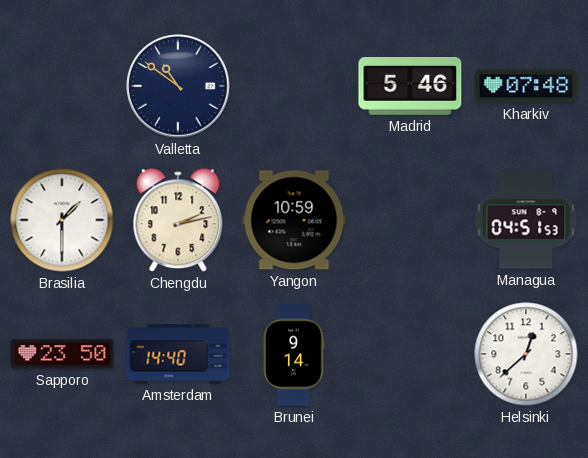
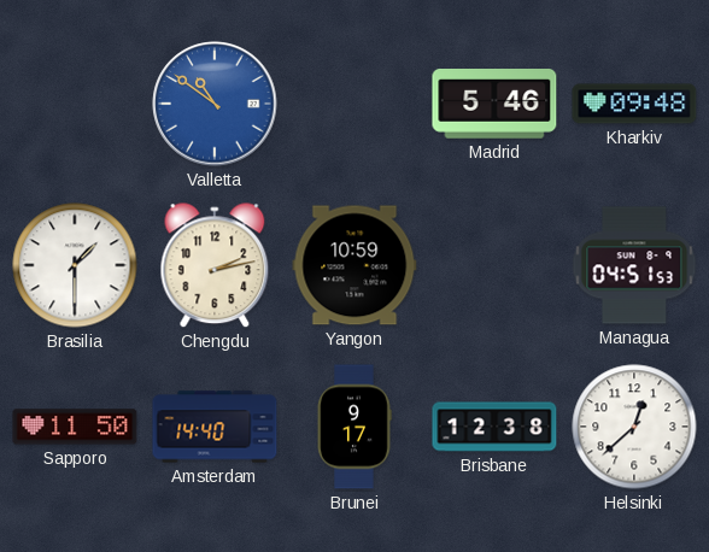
Valletta dial: navy -> blue (215, 104)
Kharkiv: 07:48 -> 09:48 (634, 104)
Sapporo: 23:50 -> 11:50 (75, 427)
Brunei: 9:14 -> 9:17 (354, 427)
Brisbane: none -> 12:38 (494, 427)
